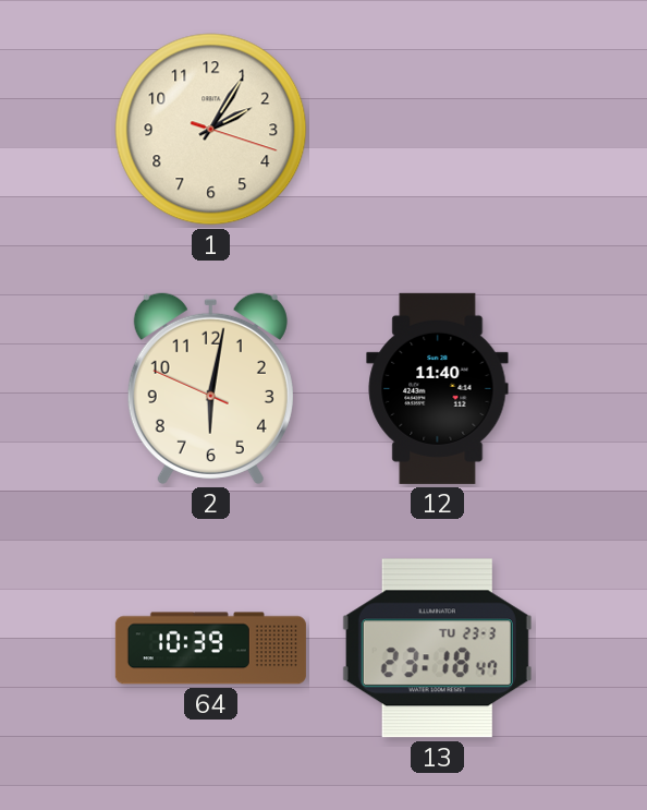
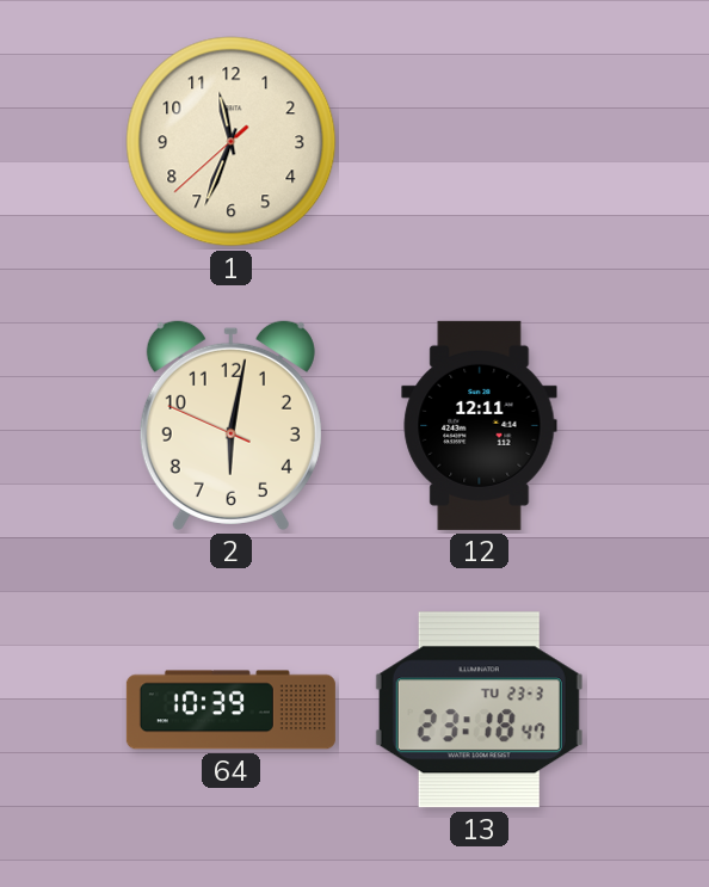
1: 2:05 -> 11:33 (232, 142)
12: 11:40 -> 12:11 (480, 425)
